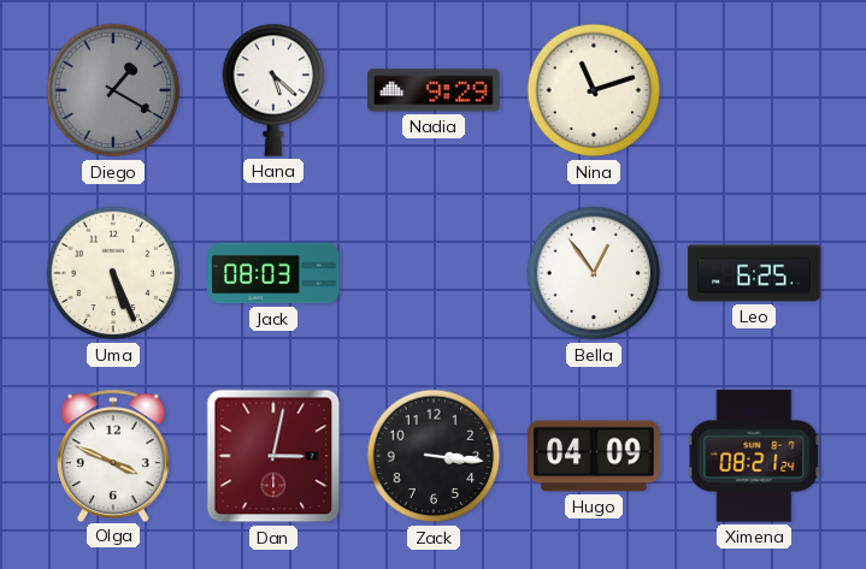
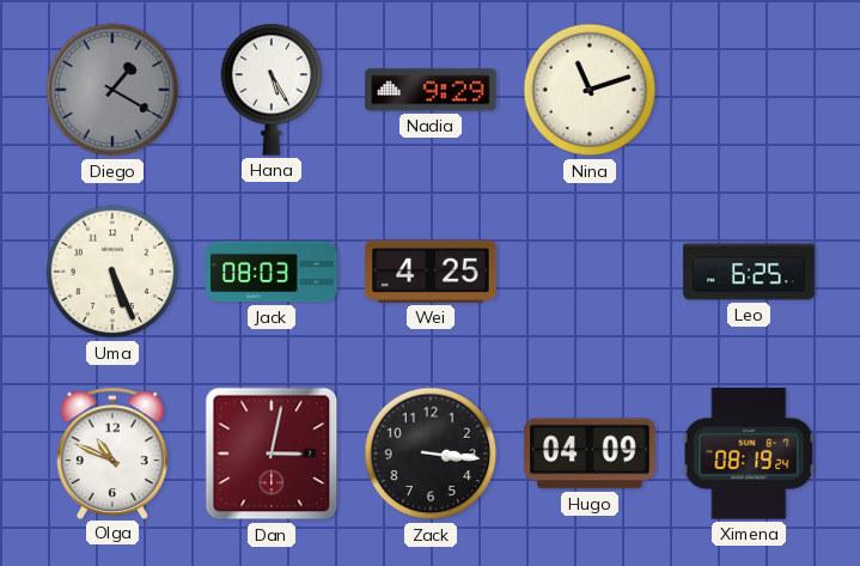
Hana: 5:22 -> 5:25 (272, 90)
Wei: none -> 4:25 (431, 272)
Bella: 12:54 -> none (594, 273)
Olga: 3:49 -> 10:49 (112, 452)
Ximena: 08:21 -> 08:19 (749, 454)
